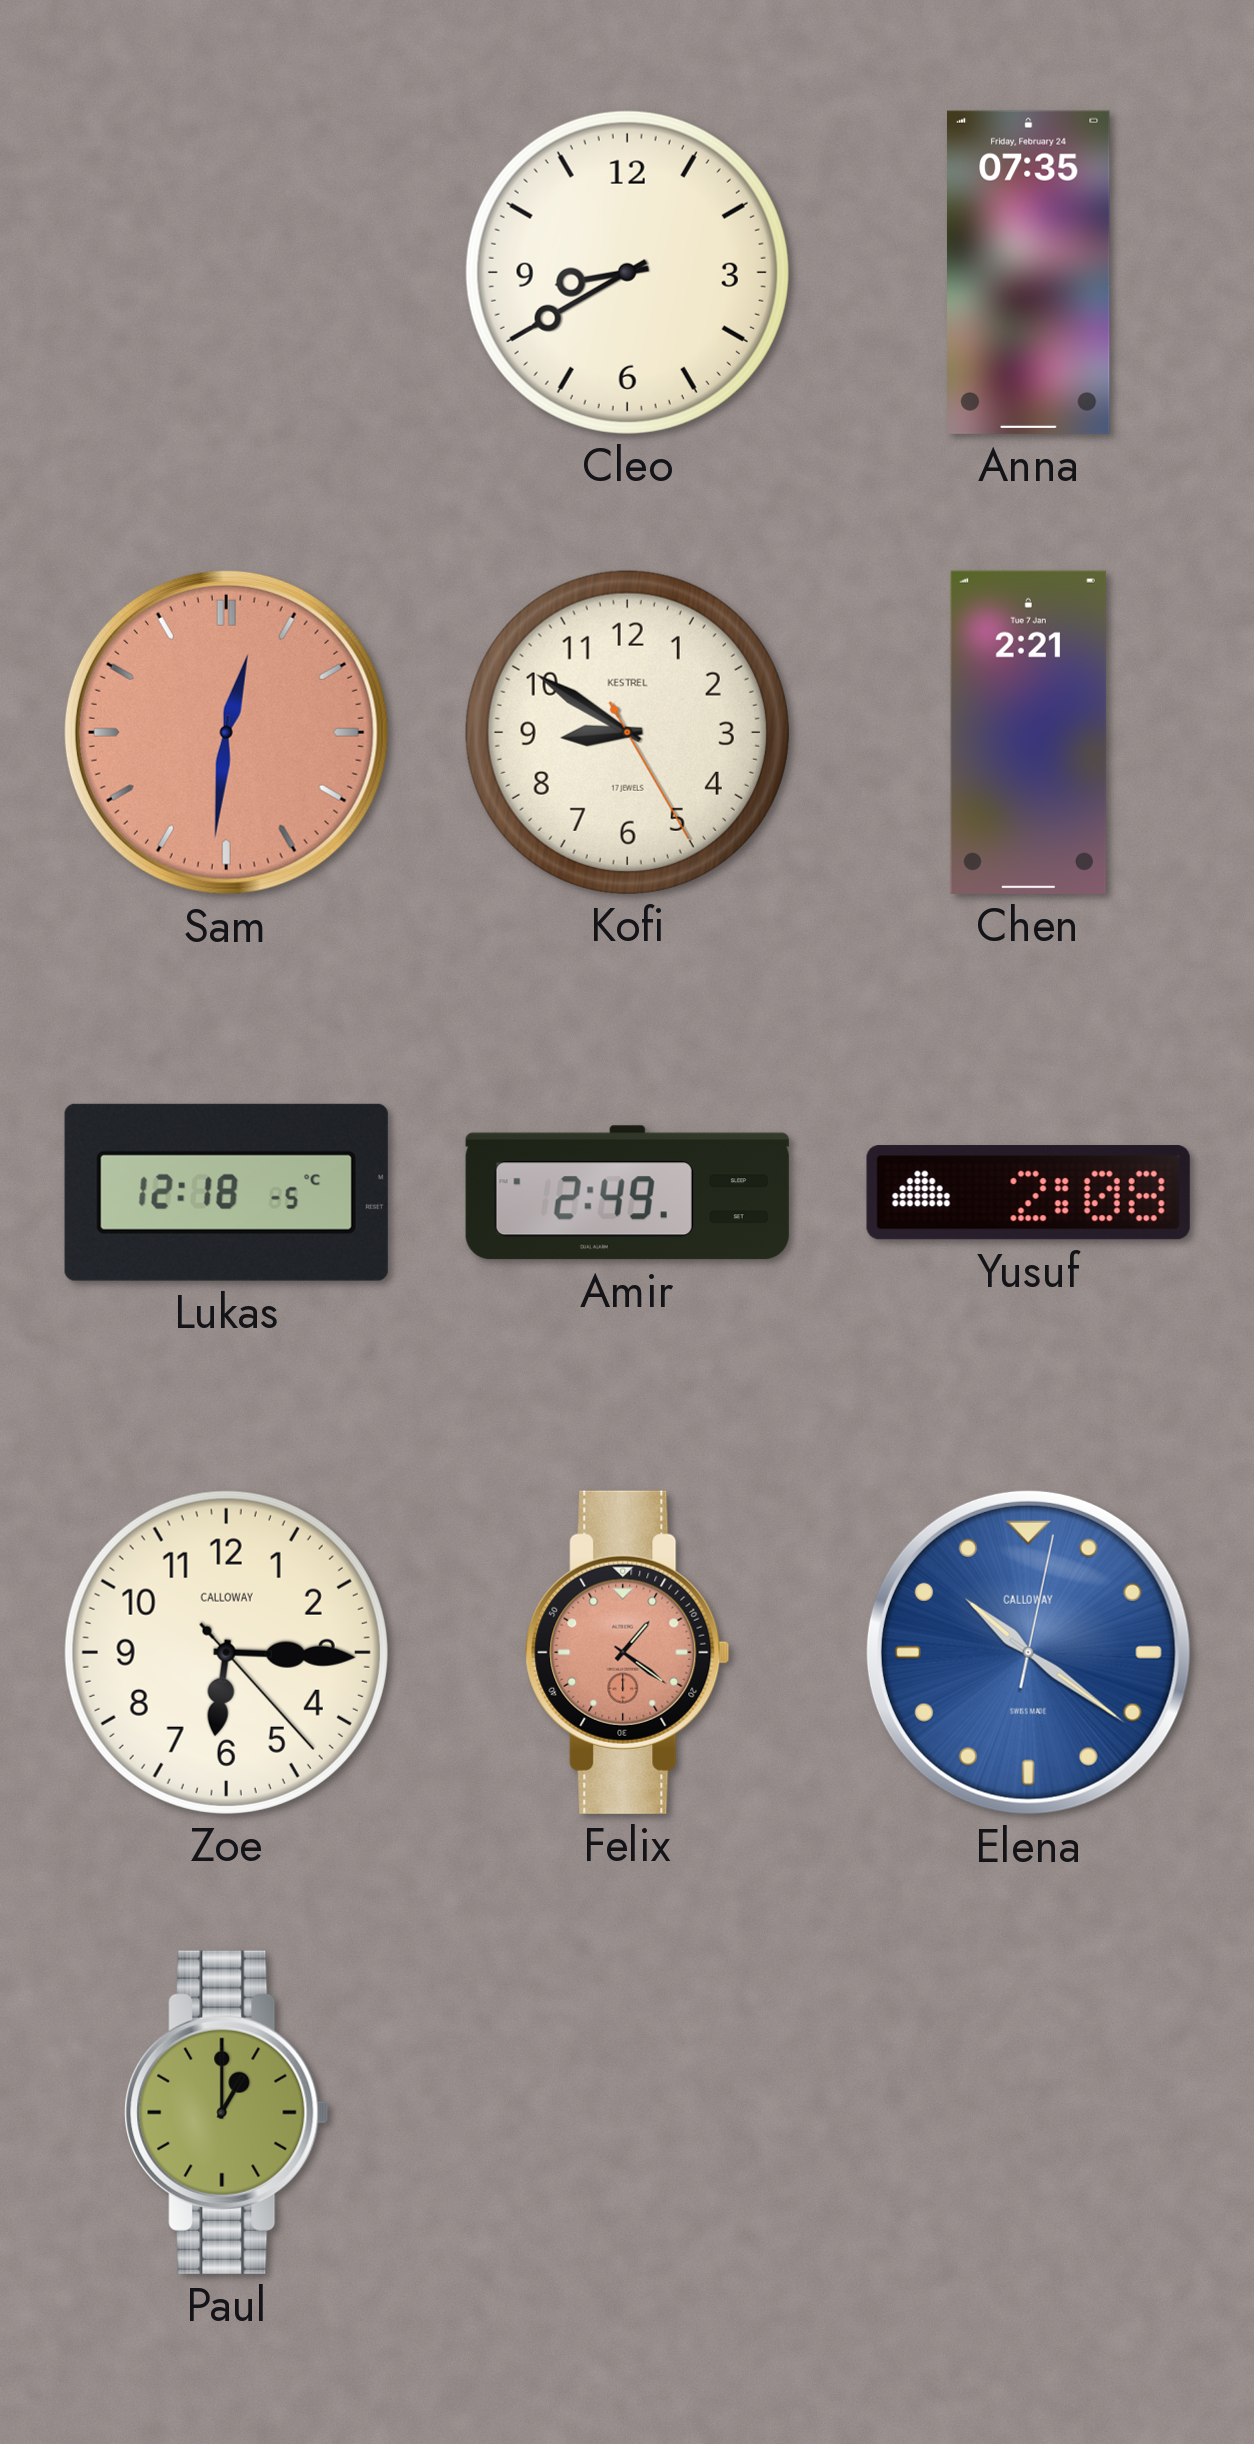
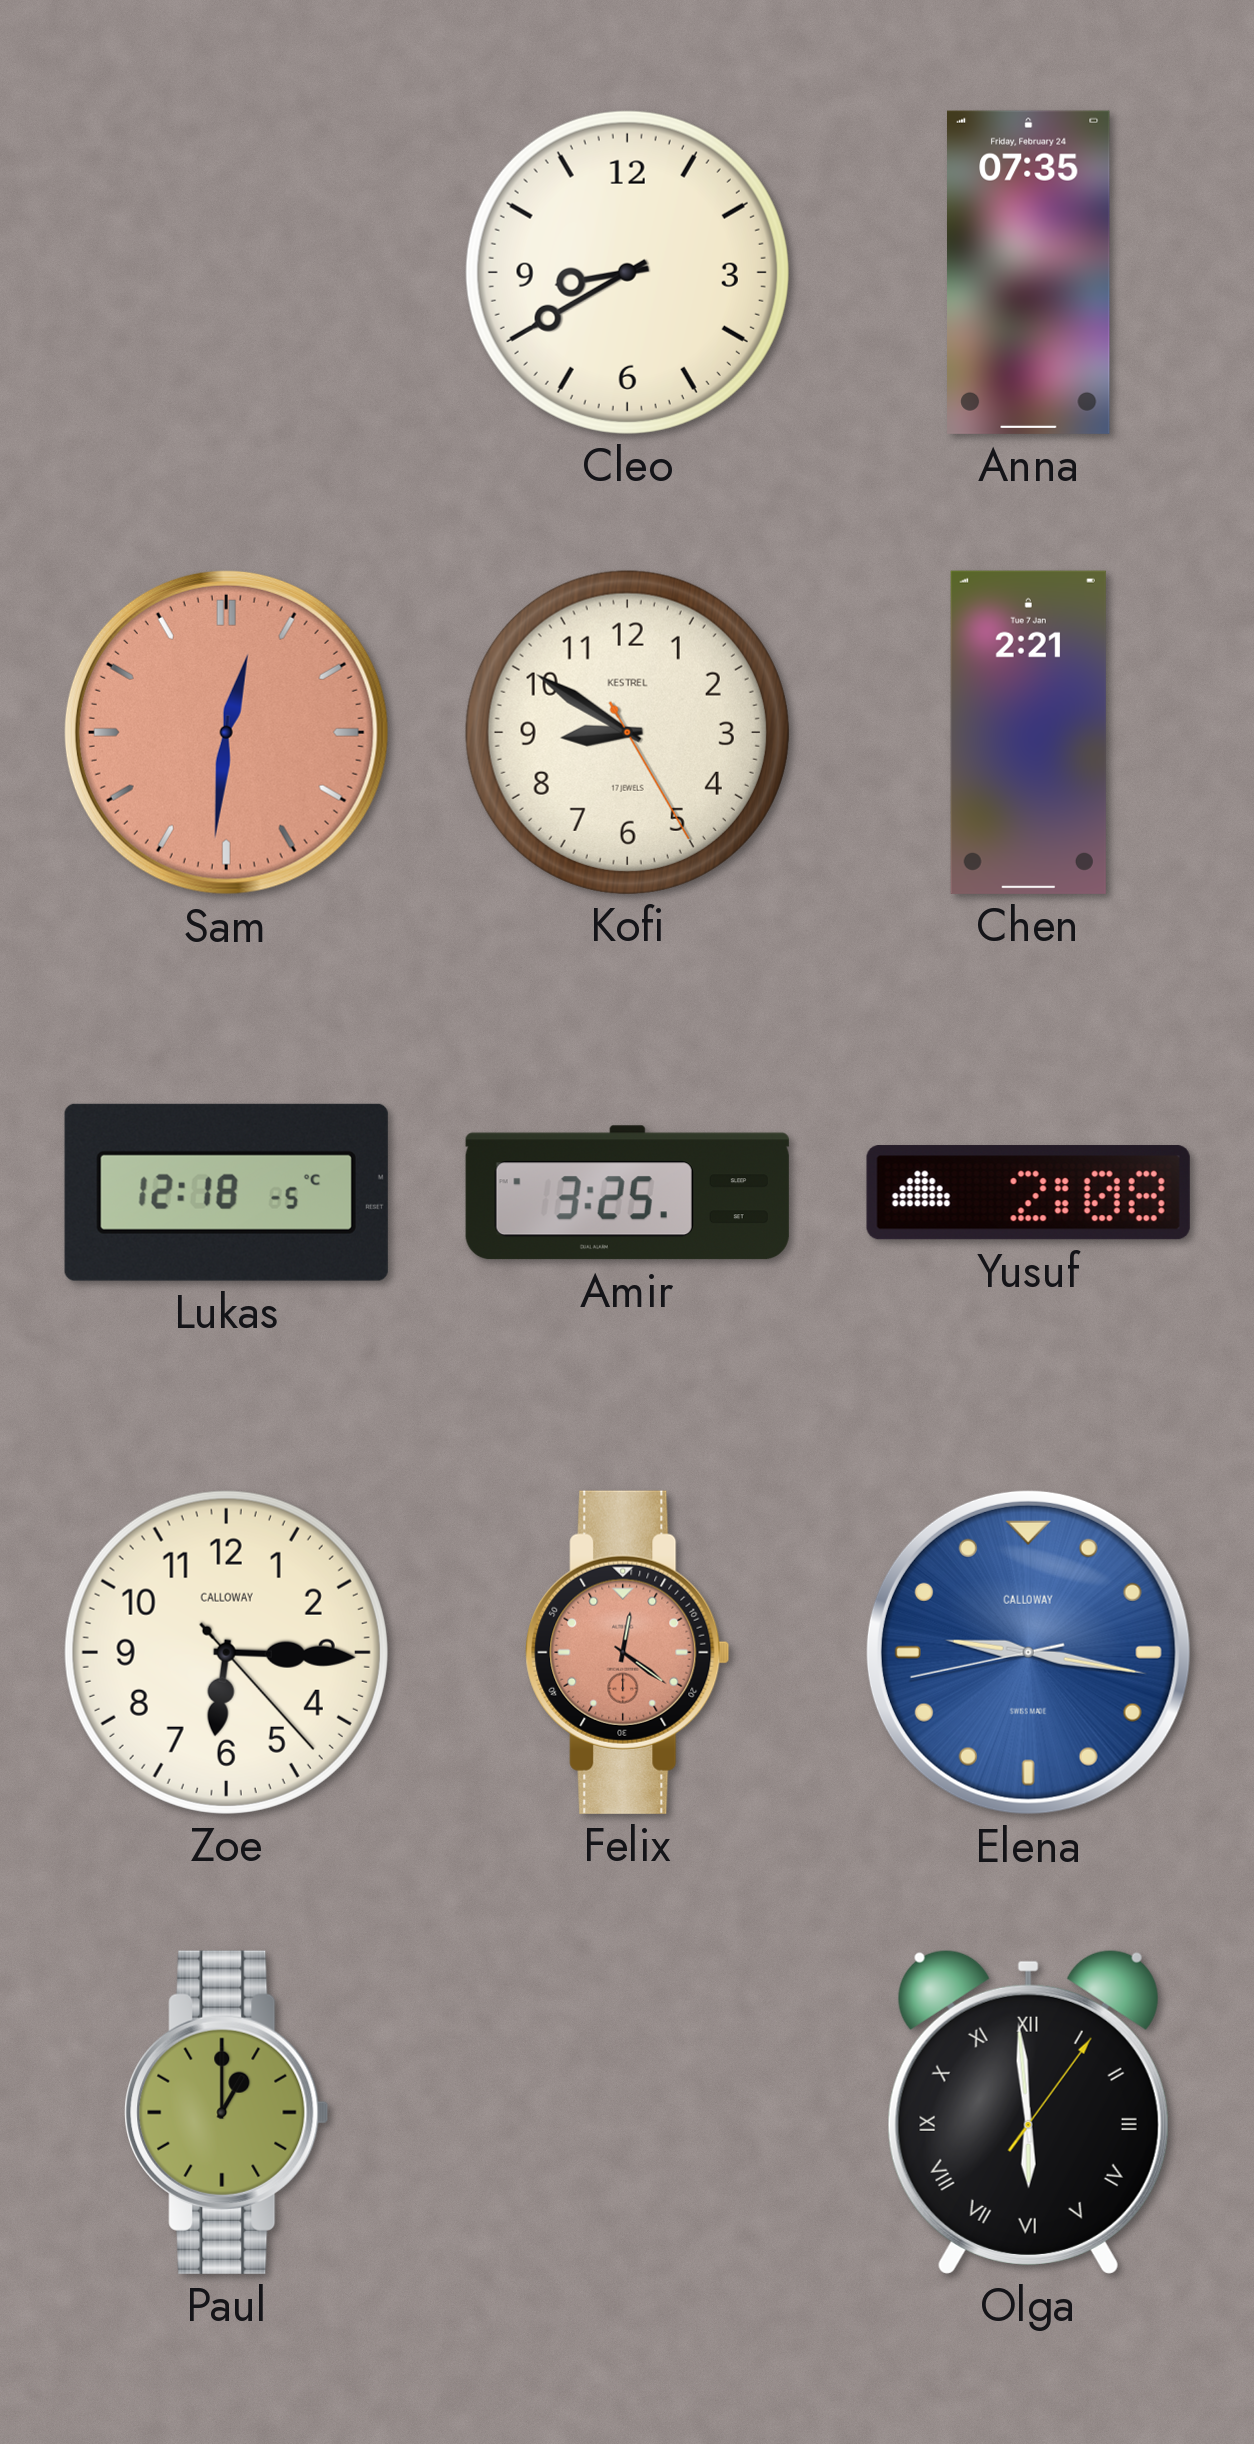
Amir: 2:49 -> 3:25 (627, 1193)
Felix: 1:21 -> 12:21 (628, 1652)
Elena: 10:21 -> 9:16 (1028, 1652)
Olga: none -> 5:59 (1028, 2112)
